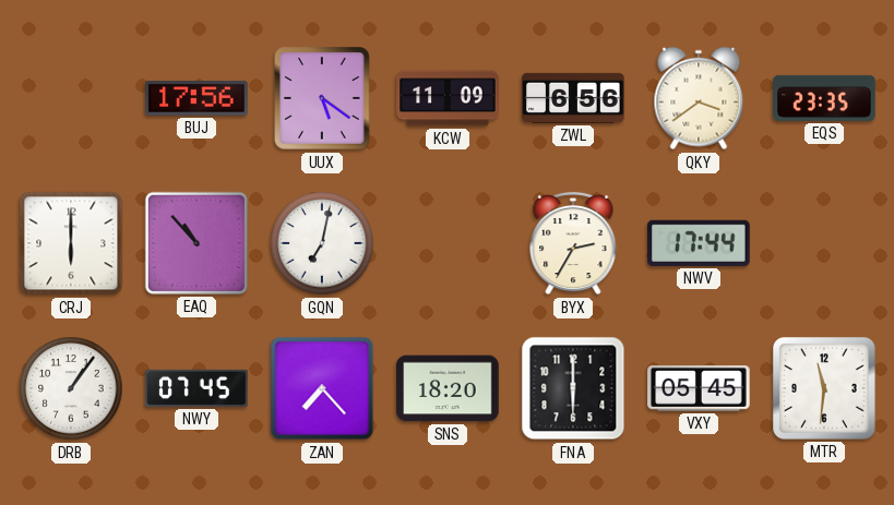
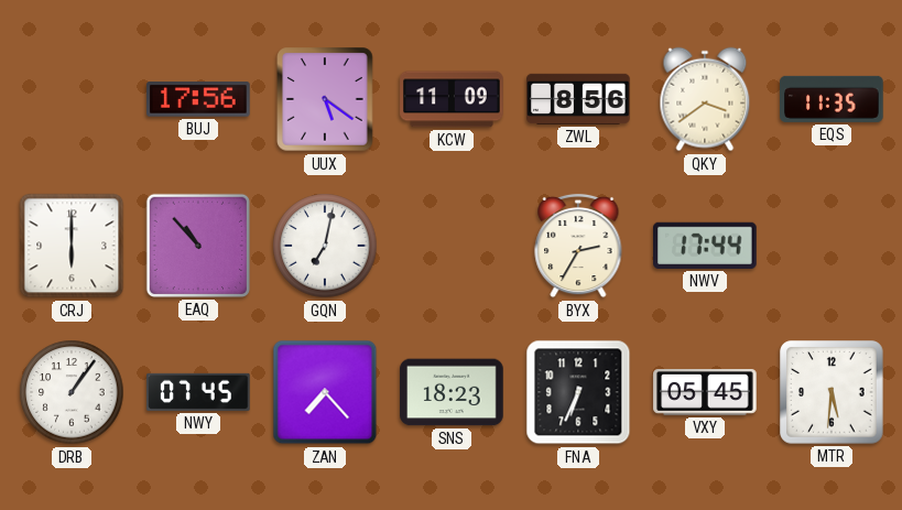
ZWL: 6:56 -> 8:56 (578, 99)
EQS: 23:35 -> 11:35 (832, 99)
SNS: 18:20 -> 18:23 (452, 392)
FNA: 6:00 -> 6:34 (578, 392)
MTR: 11:31 -> 5:31 (833, 393)
